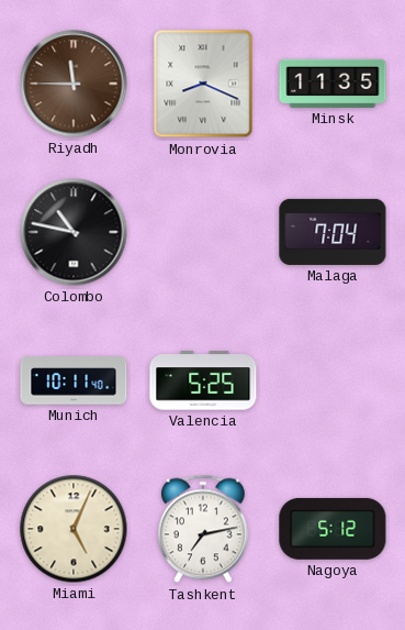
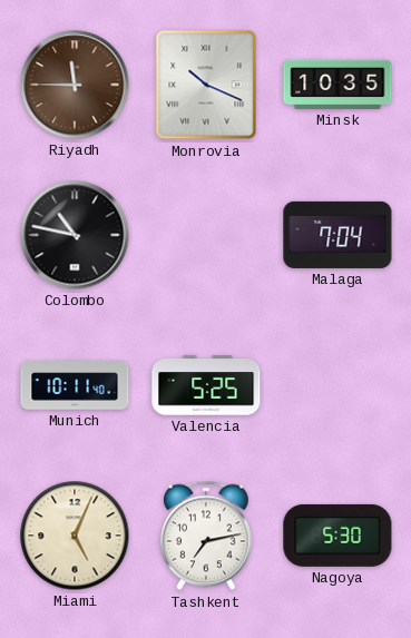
Monrovia: 8:19 -> 10:19 (206, 85)
Minsk: 11:35 -> 10:35 (337, 85)
Nagoya: 5:12 -> 5:30 (337, 536)
